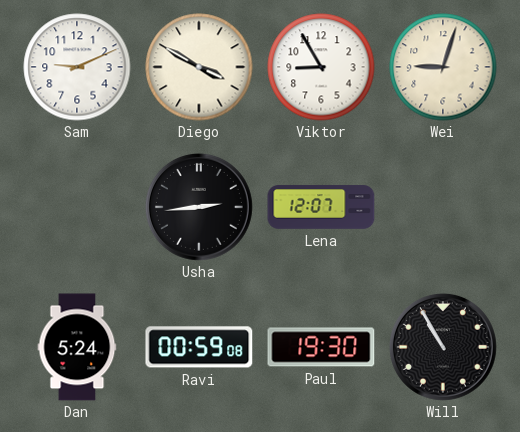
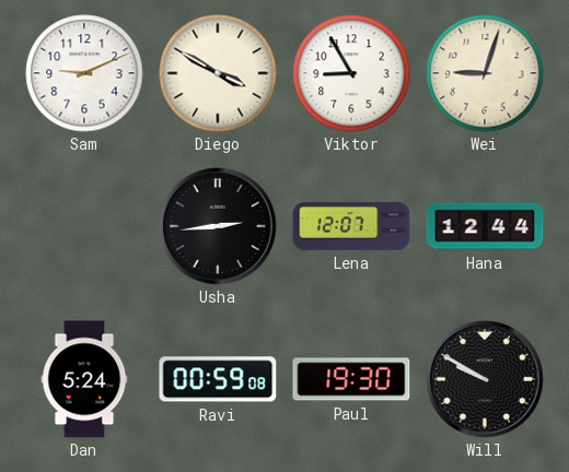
Hana: none -> 12:44 (485, 226)
Will: 10:55 -> 9:50 (485, 379)
